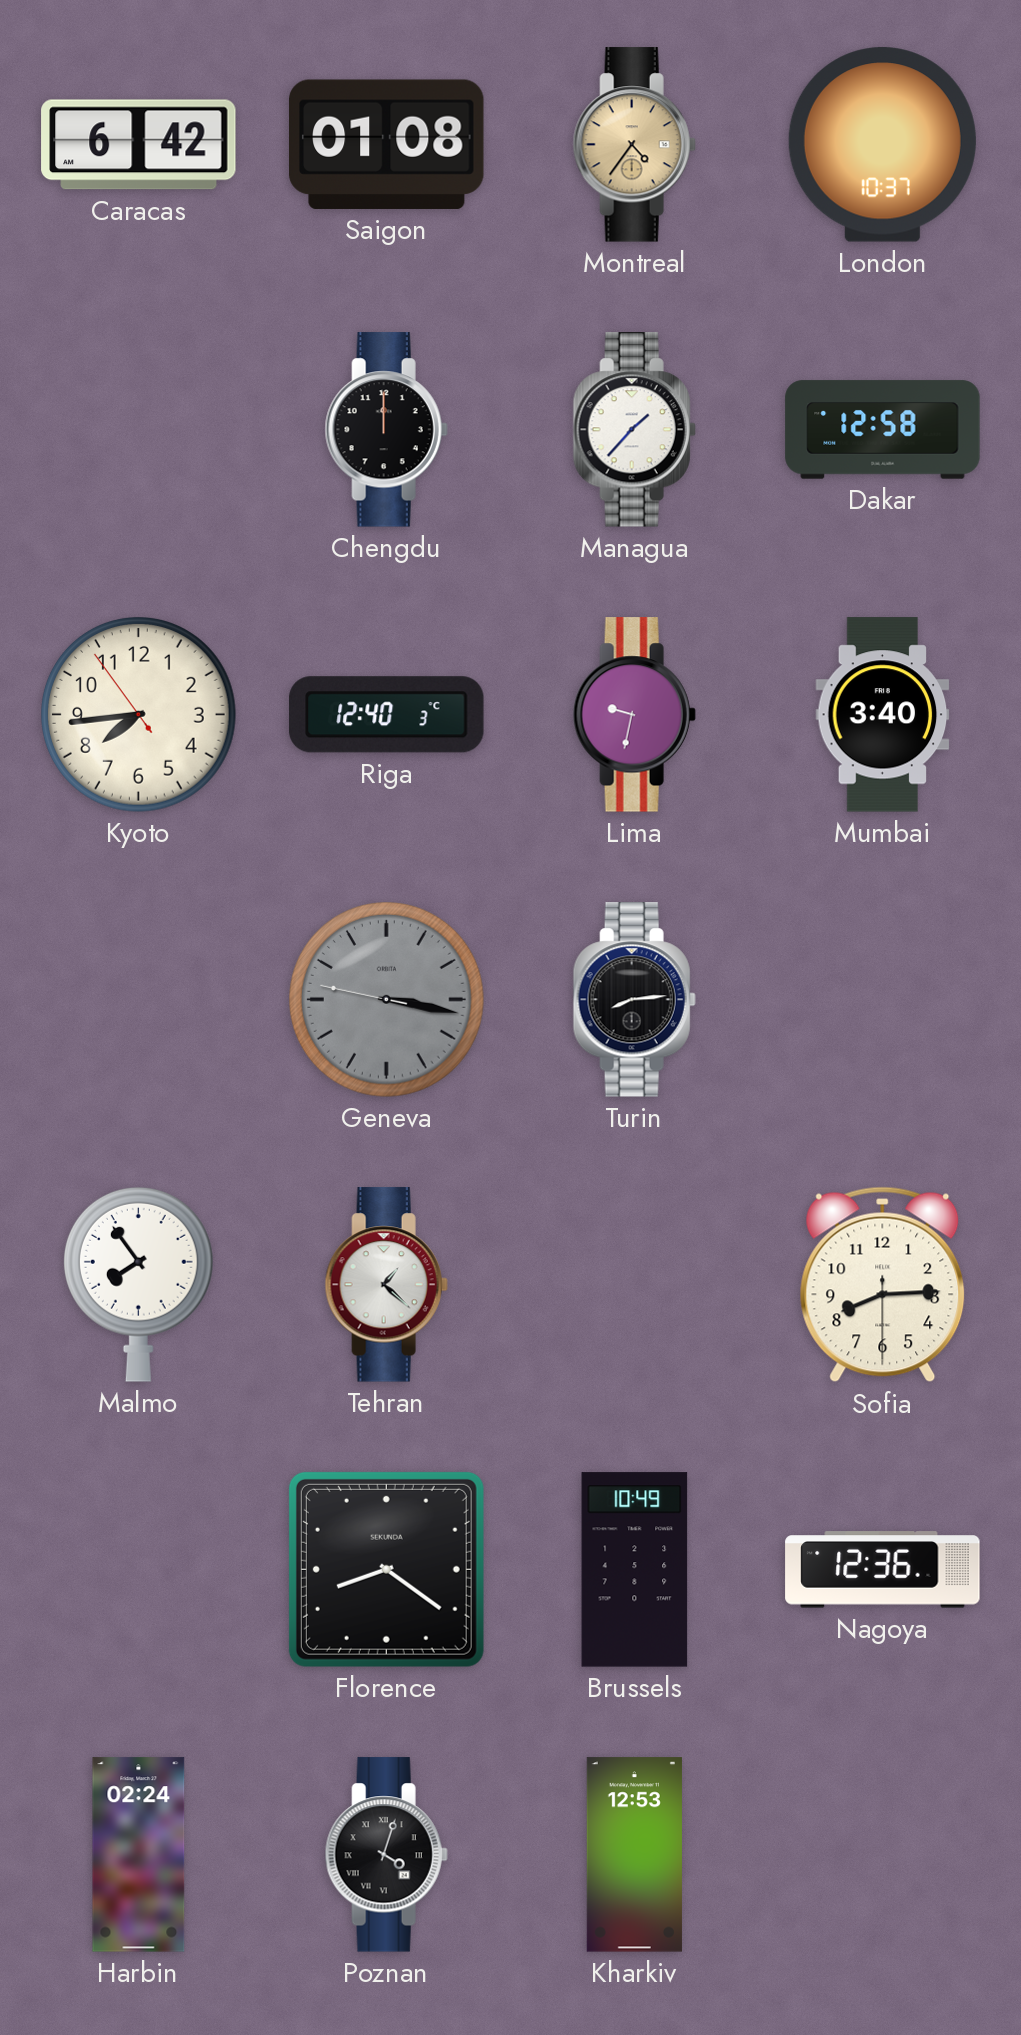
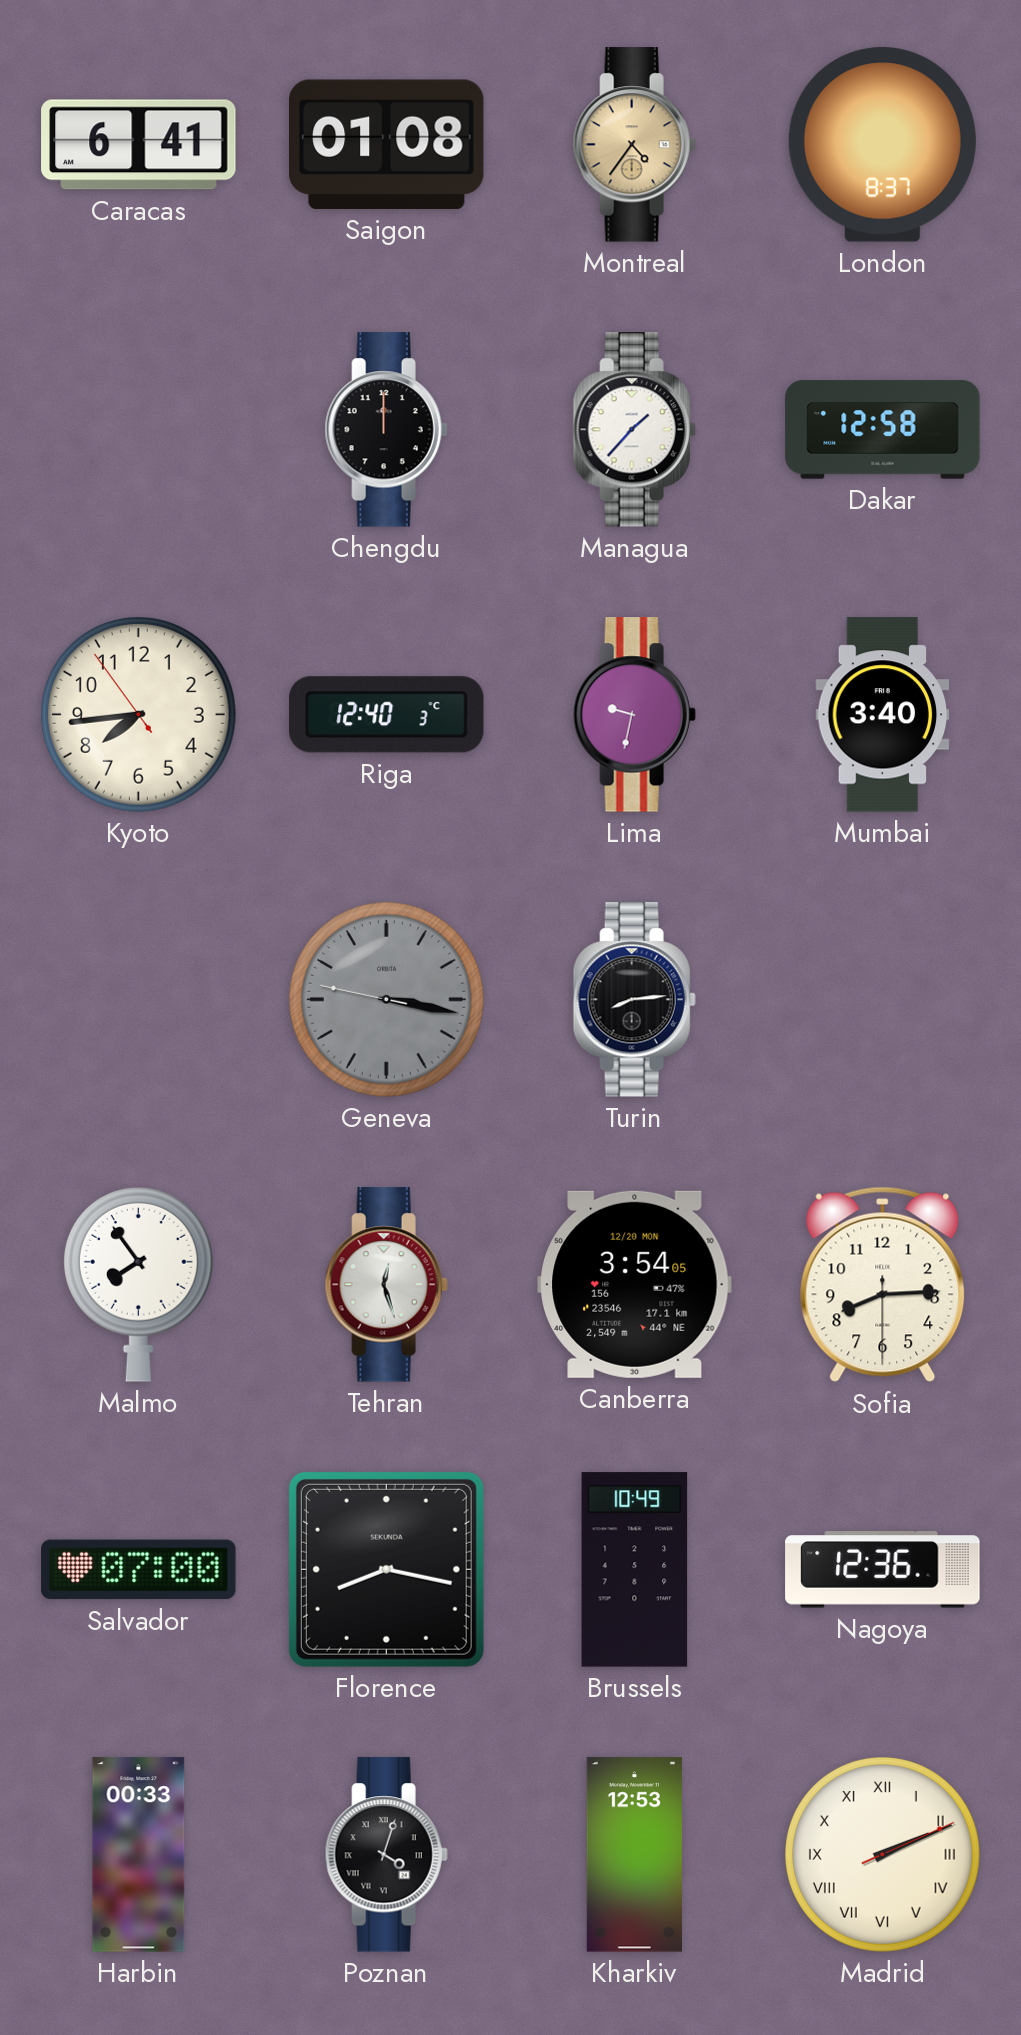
Caracas: 6:42 -> 6:41 (139, 145)
London: 10:37 -> 8:37 (882, 145)
Tehran: 1:22 -> 12:27 (386, 1285)
Canberra: none -> 3:54 (635, 1284)
Salvador: none -> 07:00 (139, 1570)
Florence: 8:21 -> 8:17 (386, 1569)
Harbin: 02:24 -> 00:33 (139, 1855)
Madrid: none -> 2:11 (883, 1855)
